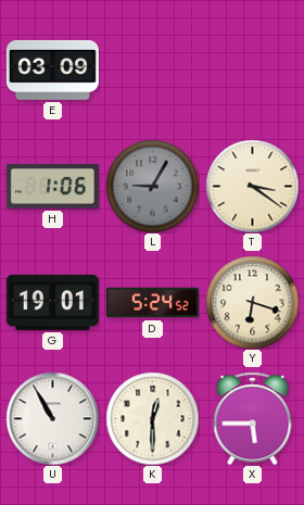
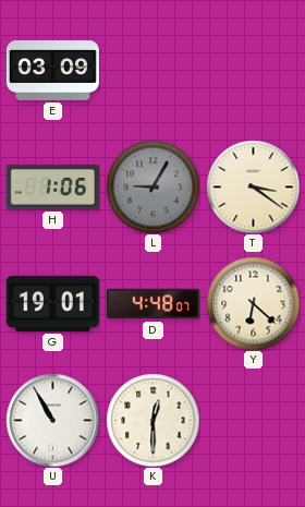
D: 5:24 -> 4:48 (152, 304)
Y: 6:18 -> 6:22 (253, 303)
X: 5:45 -> none (253, 418)
